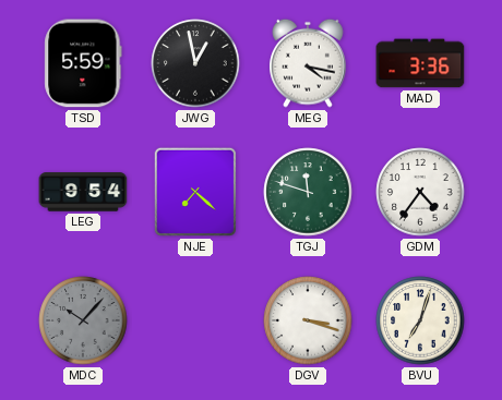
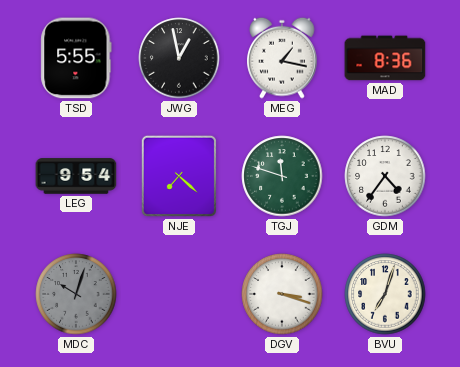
TSD: 5:59 -> 5:55 (76, 58)
MEG: 4:17 -> 1:17 (282, 58)
MAD: 3:36 -> 8:36 (385, 58)
MDC: 10:07 -> 10:03 (76, 294)
